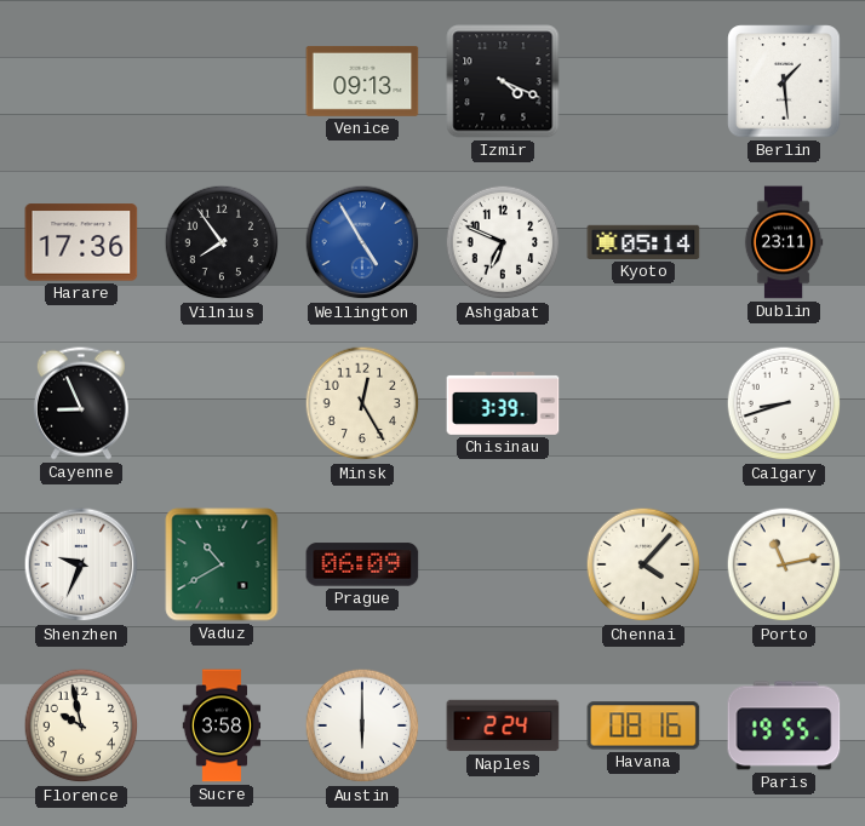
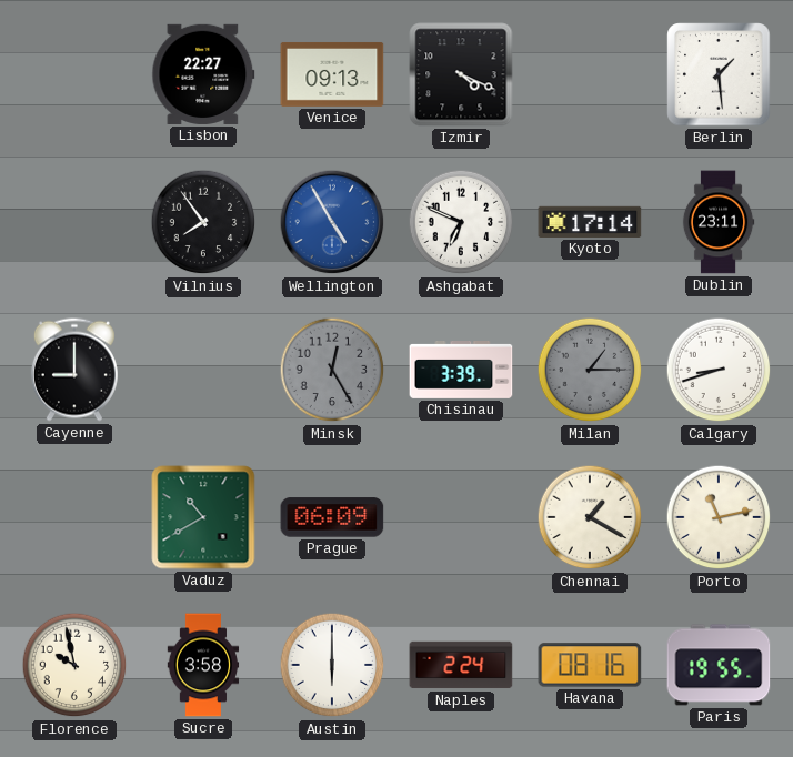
Lisbon: none -> 22:27 (203, 74)
Harare: 17:36 -> none (81, 242)
Kyoto: 05:14 -> 17:14 (590, 222)
Cayenne: 8:56 -> 9:00 (74, 370)
Minsk dial: cream -> grey (332, 370)
Milan: none -> 1:15 (590, 370)
Shenzhen: 9:34 -> none (81, 564)
Chennai: 4:07 -> 1:20 (590, 517)
